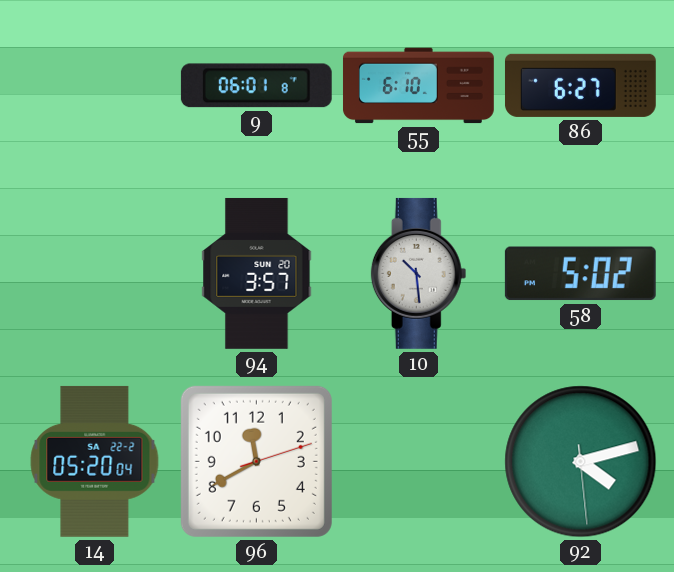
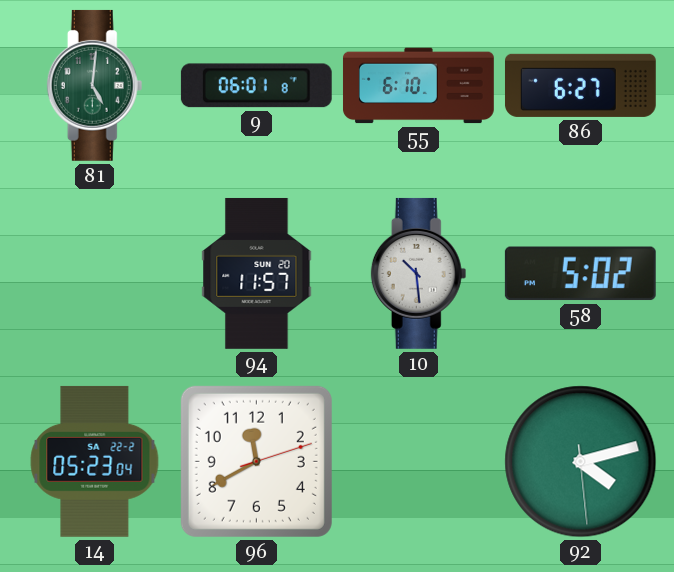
81: none -> 5:01 (95, 85)
94: 3:57 -> 11:57 (257, 273)
14: 05:20 -> 05:23 (95, 461)
